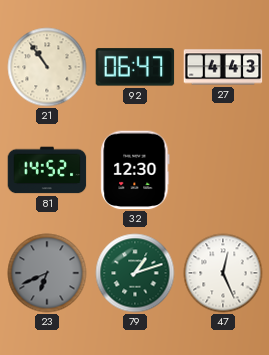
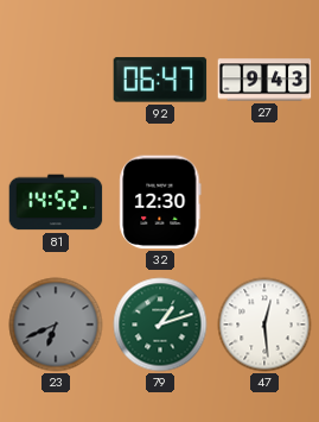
21: 10:54 -> none (47, 67)
27: 4:43 -> 9:43 (264, 80)
47: 12:26 -> 12:29 (264, 325)
